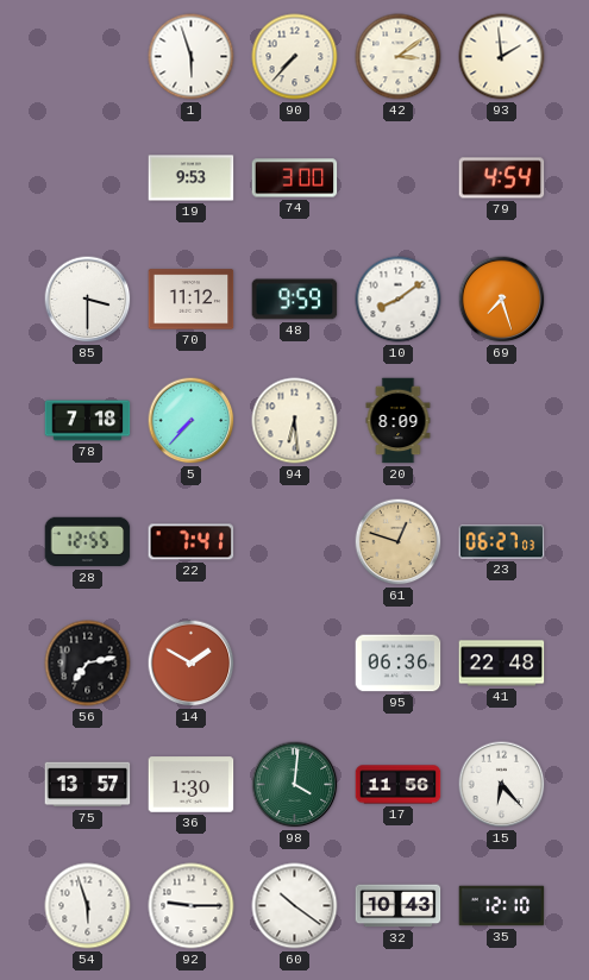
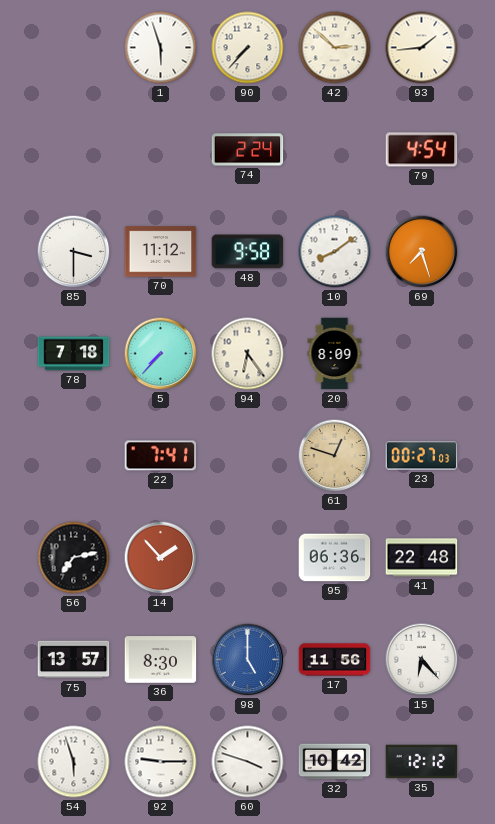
42: 3:09 -> 2:52 (335, 48)
93: 1:59 -> 1:44 (422, 48)
19: 9:53 -> none (192, 178)
74: 3:00 -> 2:24 (248, 150)
48: 9:59 -> 9:58 (248, 252)
94: 6:29 -> 6:24 (248, 354)
28: 12:55 -> none (88, 542)
23: 06:27 -> 00:27 (422, 456)
14: 1:50 -> 1:53 (161, 558)
36: 1:30 -> 8:30 (161, 660)
98: 4:01 -> 5:00 (248, 660)
98 dial: green -> blue (248, 660)
60: 10:21 -> 3:48 (248, 762)
32: 10:43 -> 10:42 (335, 762)
35: 12:10 -> 12:12 (422, 762)
